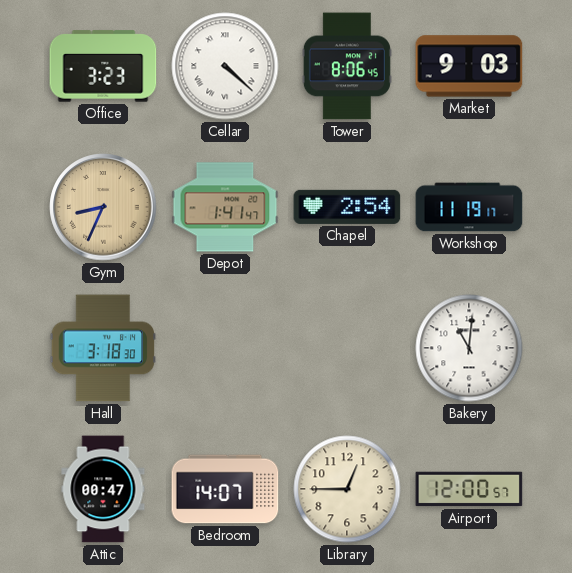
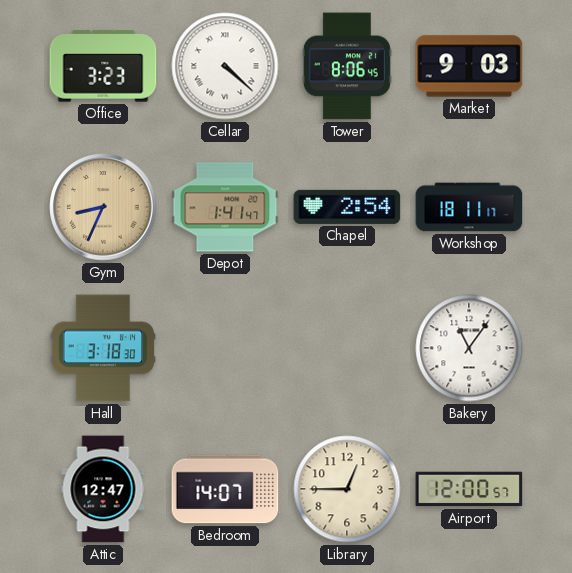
Workshop: 11:19 -> 18:11 (469, 207)
Bakery: 11:01 -> 11:06 (469, 348)
Attic: 00:47 -> 12:47 (103, 489)
